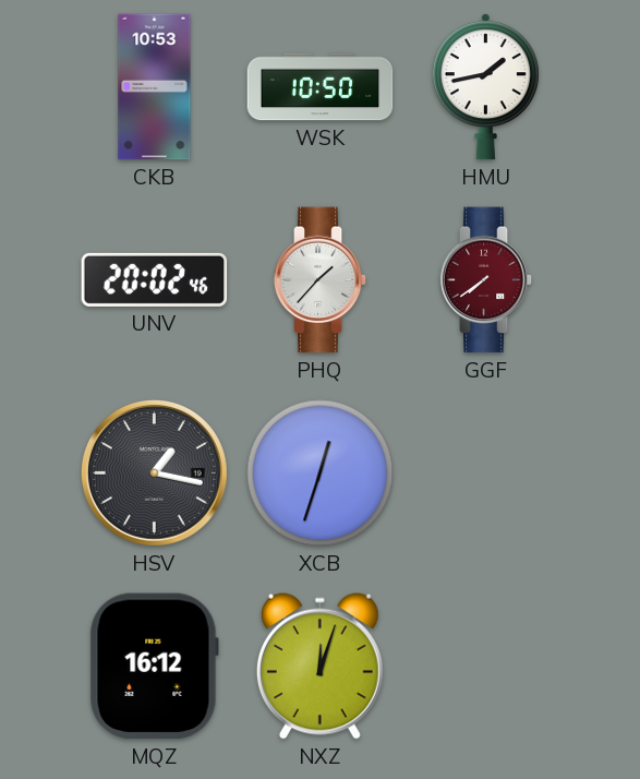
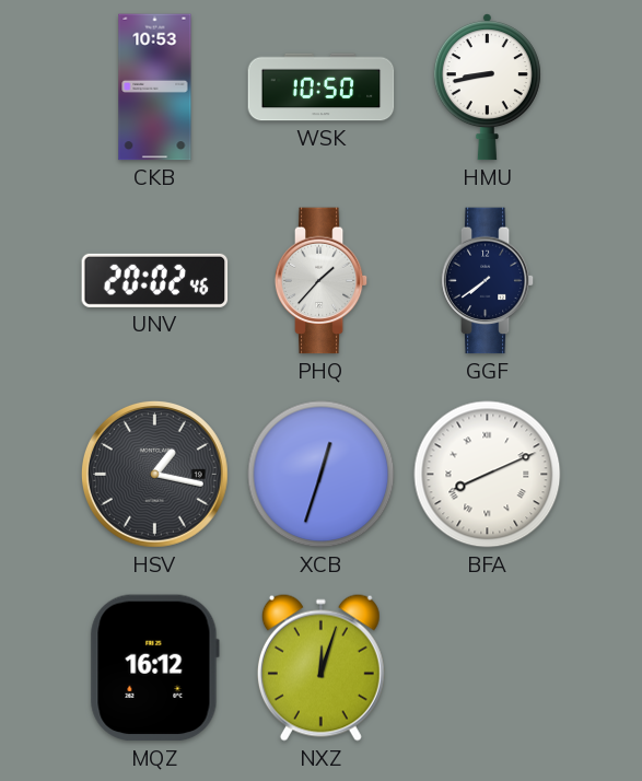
HMU: 1:43 -> 8:43 (487, 88)
GGF dial: burgundy -> navy (488, 281)
BFA: none -> 8:11 (488, 475)
